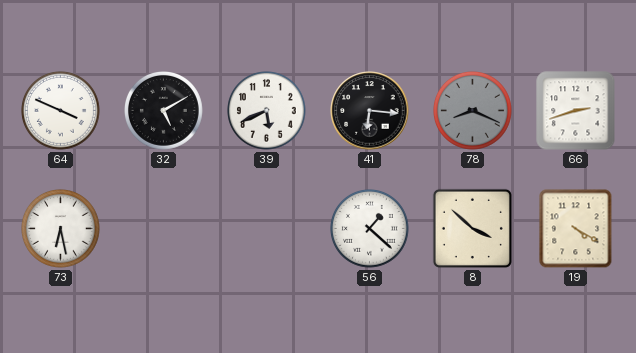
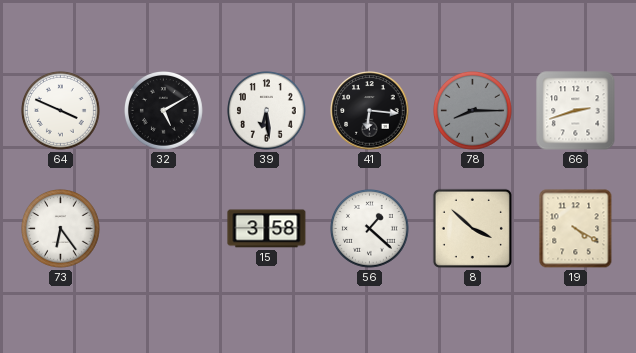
39: 5:41 -> 6:29 (267, 111)
78: 8:19 -> 8:15 (473, 111)
73: 6:28 -> 6:24 (61, 229)
15: none -> 3:58 (267, 229)
